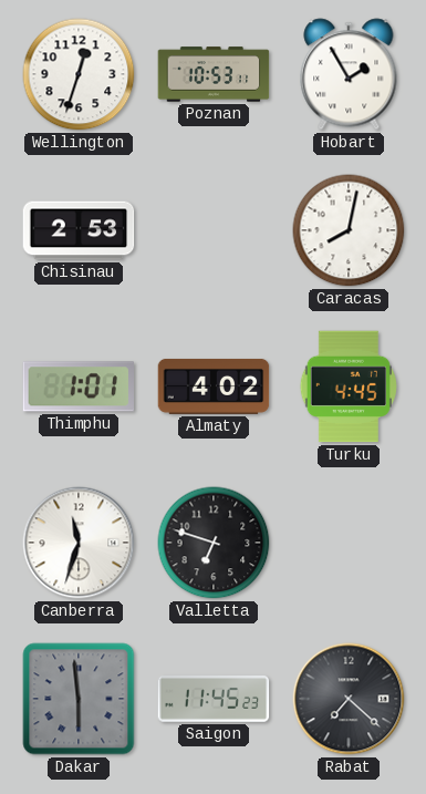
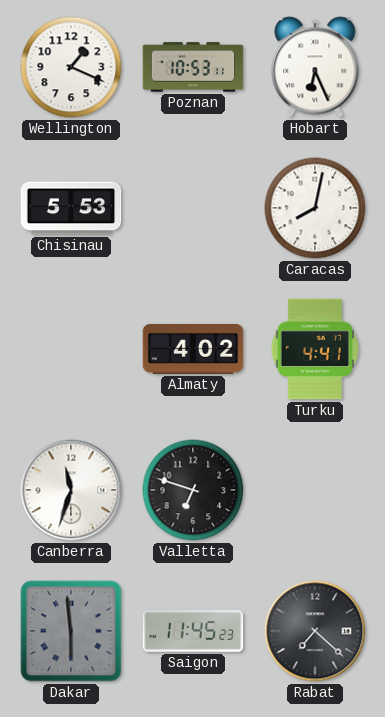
Wellington: 12:33 -> 1:19 (71, 67)
Hobart: 1:55 -> 6:26 (315, 67)
Chisinau: 2:53 -> 5:53 (71, 208)
Thimphu: 1:01 -> none (77, 386)
Turku: 4:45 -> 4:41 (315, 349)
